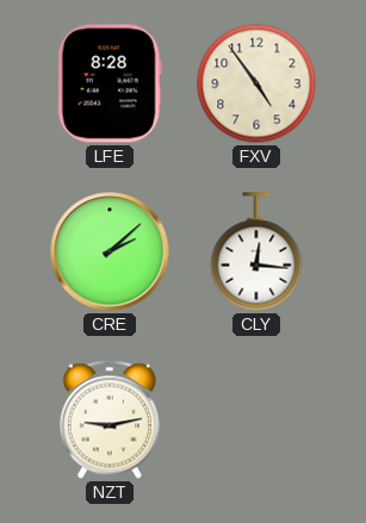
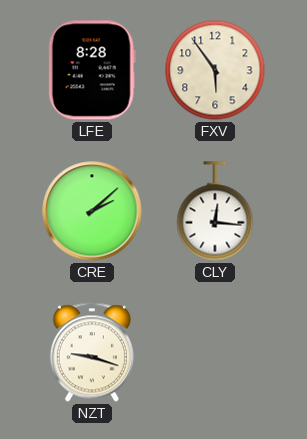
FXV: 4:54 -> 5:54 (215, 70)
NZT: 9:13 -> 9:18 (92, 352)
